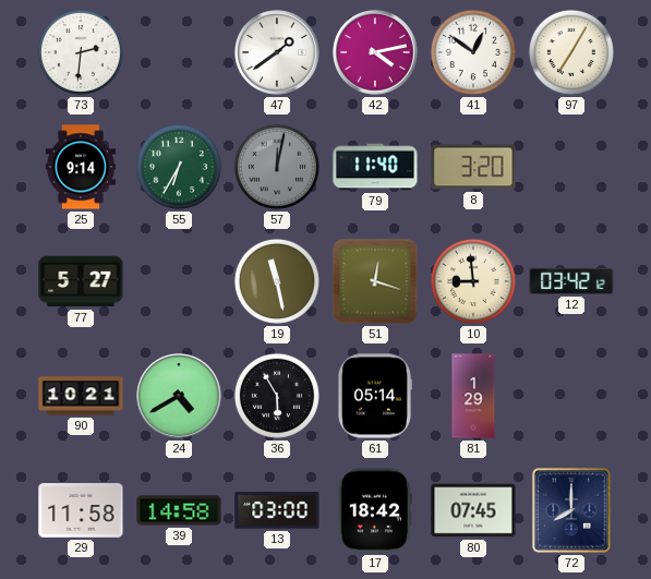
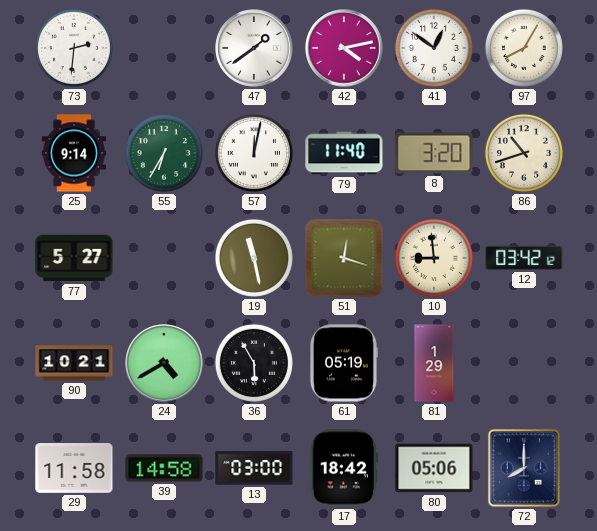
97: 7:05 -> 8:05 (524, 48)
57 dial: grey -> white (254, 153)
86: none -> 10:42 (524, 153)
61: 05:14 -> 05:19 (343, 363)
80: 07:45 -> 05:06 (434, 468)
